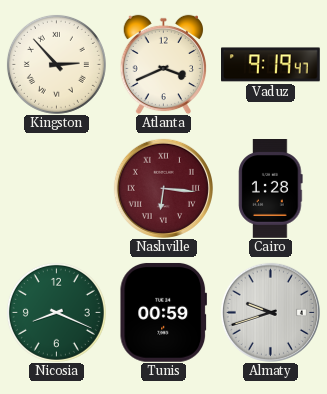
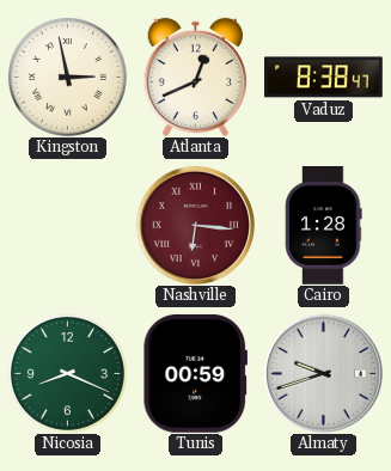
Kingston: 2:53 -> 2:58 (67, 77)
Atlanta: 3:41 -> 12:41 (195, 77)
Vaduz: 9:19 -> 8:38 (324, 78)
